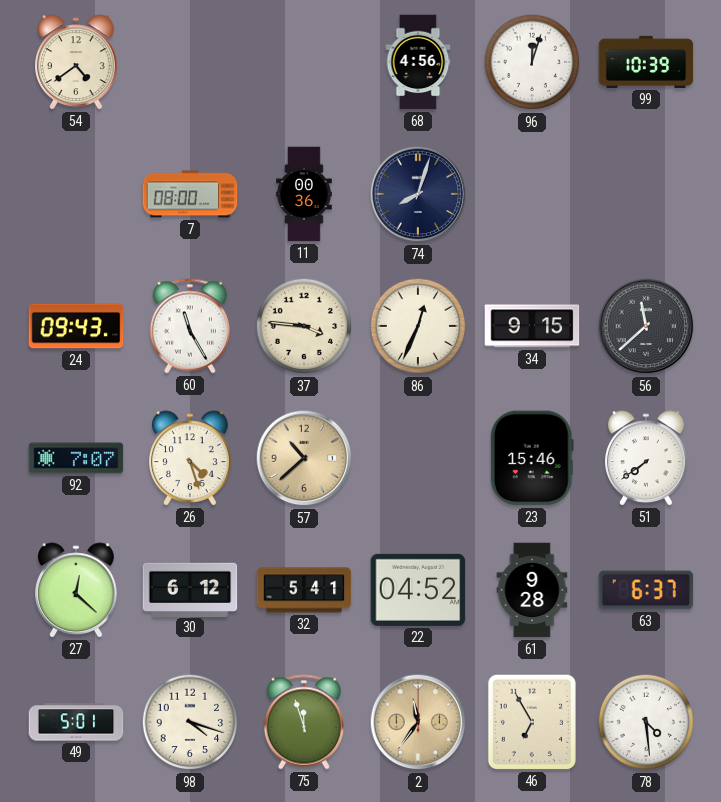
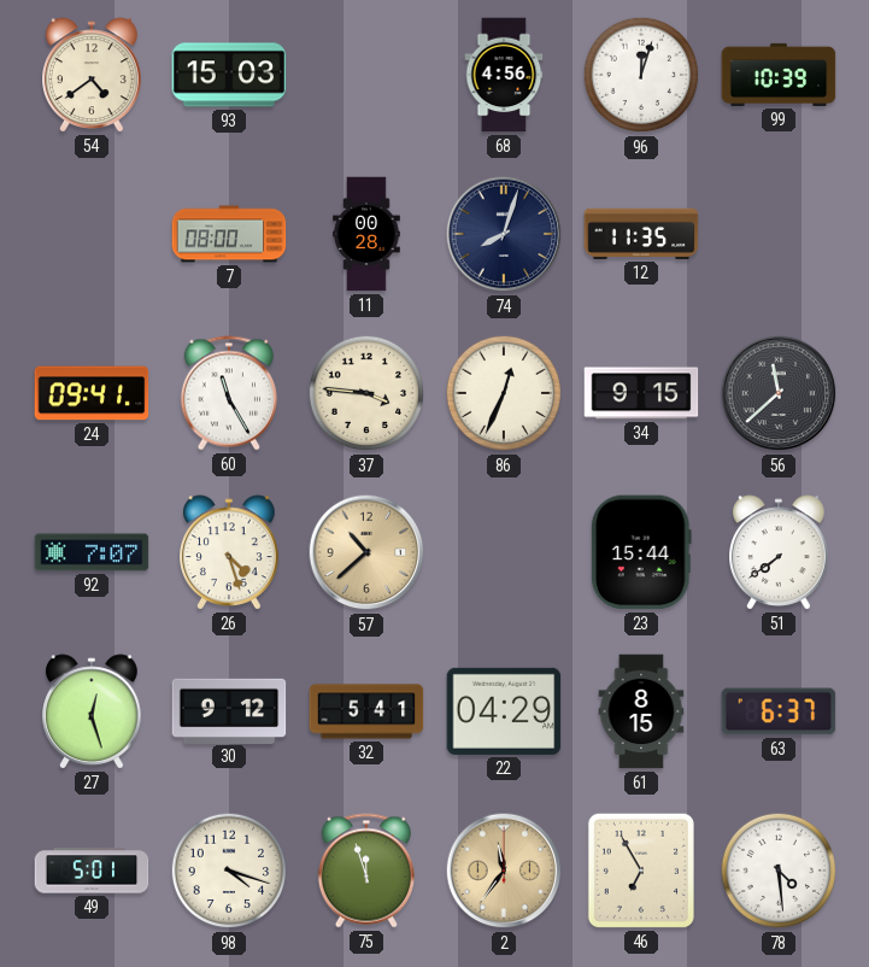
93: none -> 15:03 (229, 75)
11: 00:36 -> 00:28 (366, 234)
12: none -> 11:35 (641, 234)
24: 09:43 -> 09:41 (92, 393)
23: 15:46 -> 15:44 (641, 552)
27: 12:22 -> 12:27 (93, 711)
30: 6:12 -> 9:12 (229, 710)
22: 04:52 -> 04:29 (504, 711)
61: 9:28 -> 8:15 (641, 711)
